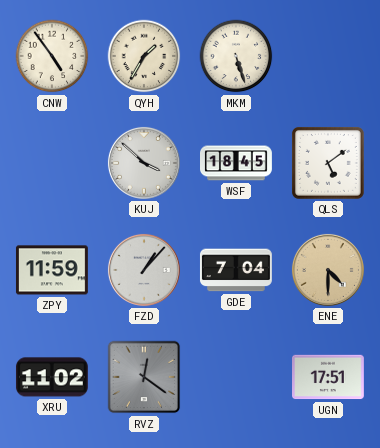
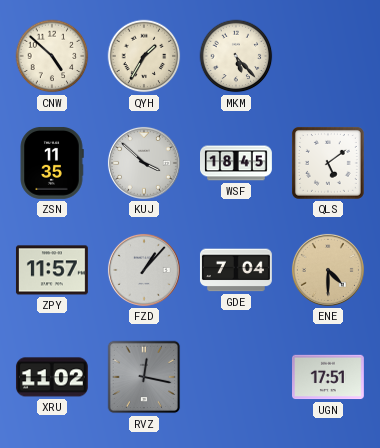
CNW: 4:54 -> 4:52 (52, 56)
MKM: 5:27 -> 5:23 (236, 56)
ZSN: none -> 11:35 (52, 163)
ZPY: 11:59 -> 11:57 (52, 270)
RVZ: 12:21 -> 12:17 (144, 377)
